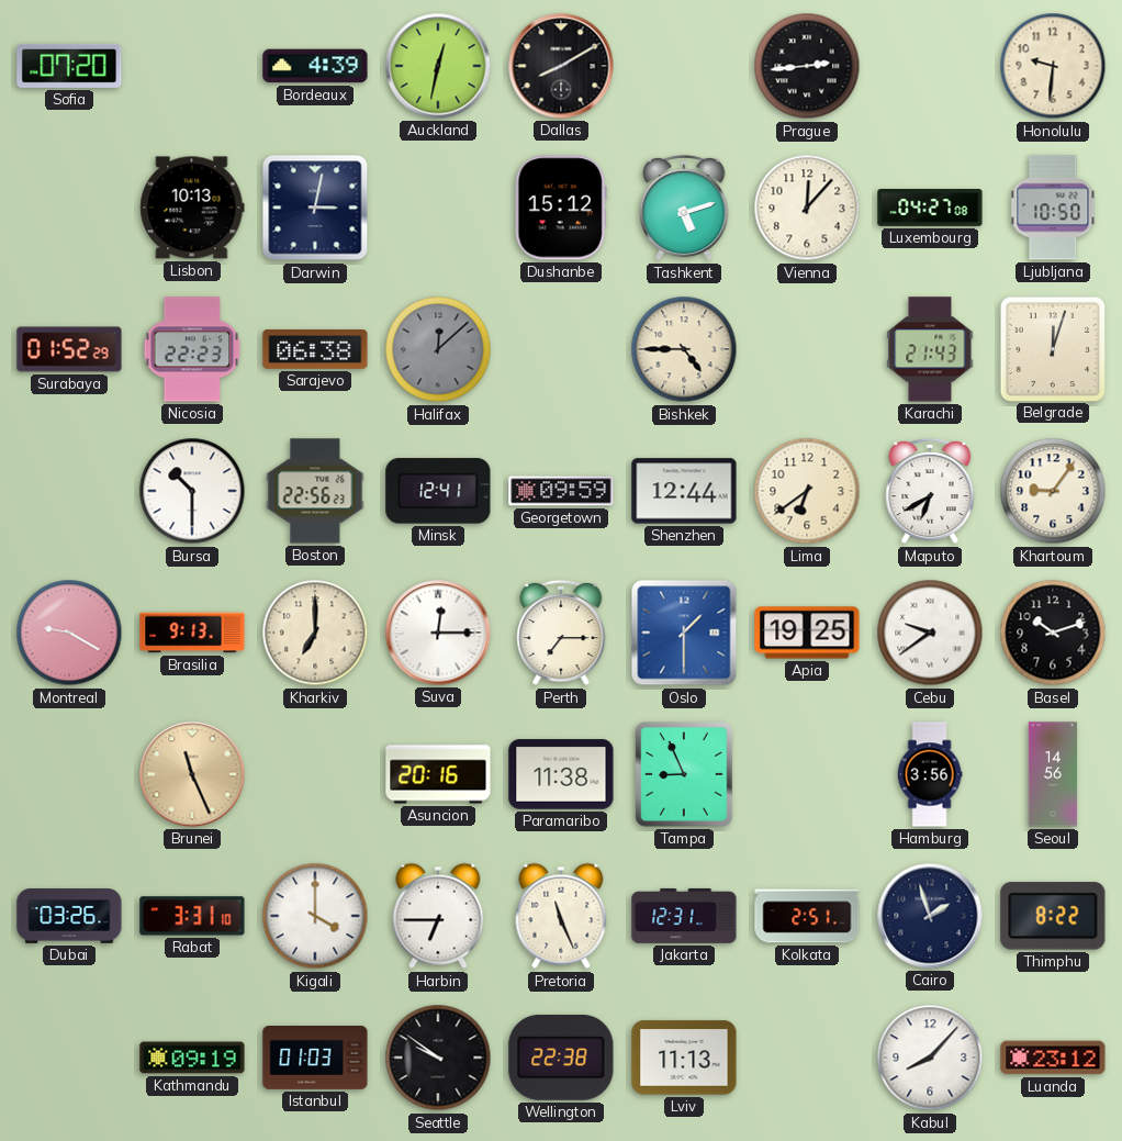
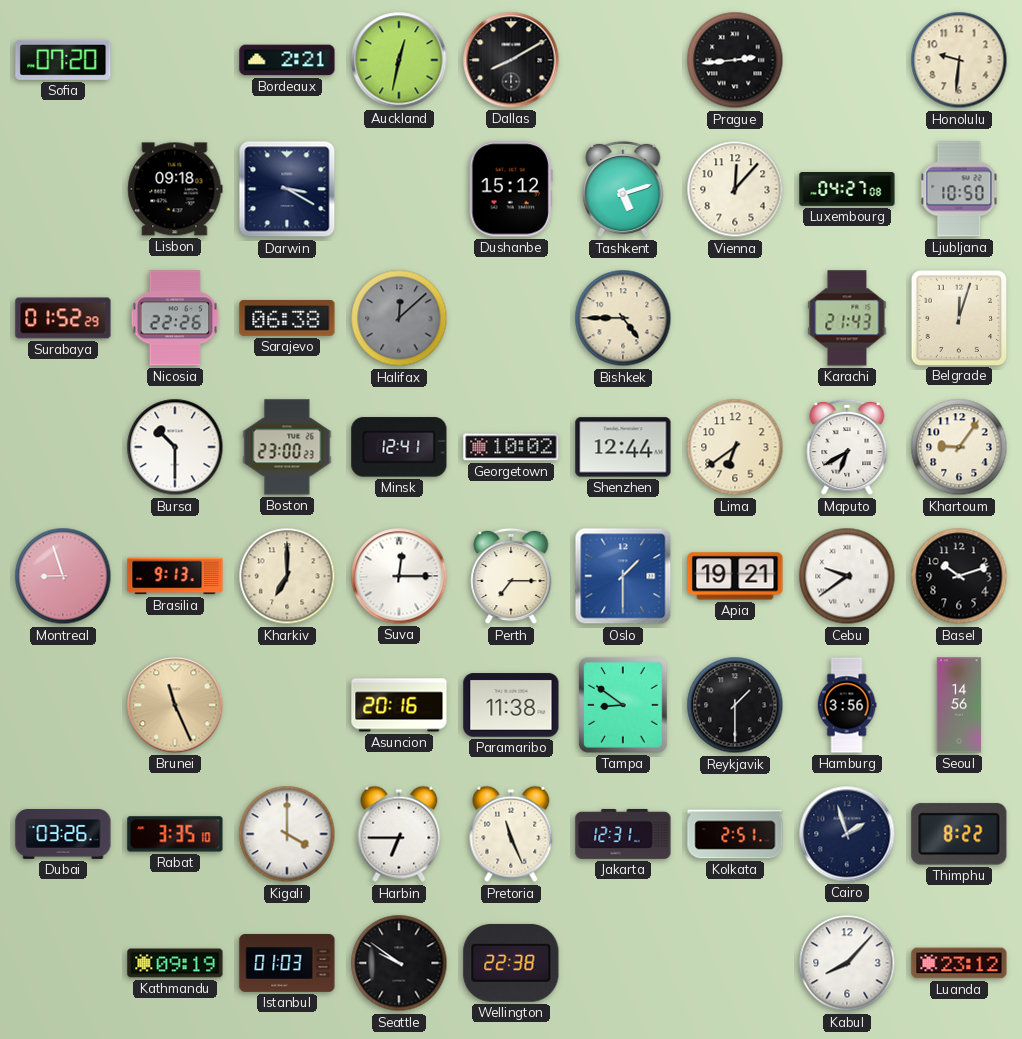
Bordeaux: 4:39 -> 2:21 (287, 60)
Lisbon: 10:13 -> 09:18 (175, 189)
Darwin: 3:02 -> 3:20 (287, 189)
Nicosia: 22:23 -> 22:26 (175, 318)
Boston: 22:56 -> 23:00 (287, 447)
Georgetown: 09:59 -> 10:02 (511, 447)
Montreal: 9:20 -> 8:57 (63, 576)
Apia: 19:25 -> 19:21 (735, 576)
Tampa: 8:56 -> 8:51 (623, 705)
Reykjavik: none -> 1:30 (735, 705)
Rabat: 3:31 -> 3:35 (175, 834)
Lviv: 11:13 -> none (684, 1058)
